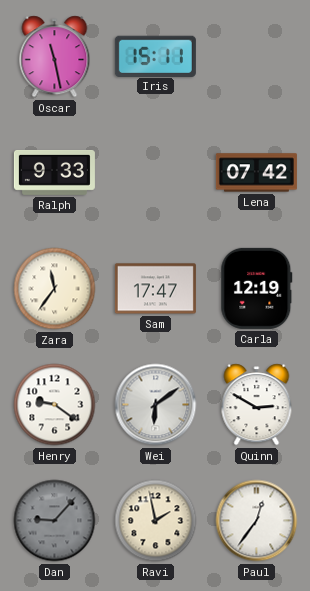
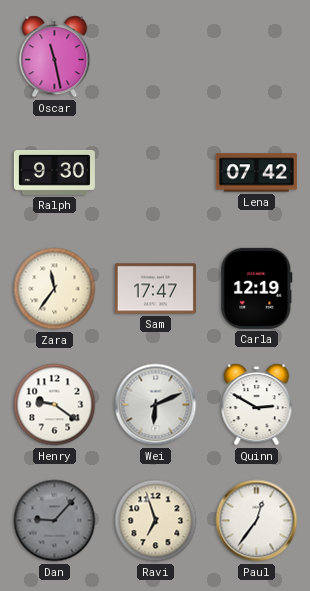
Iris: 15:11 -> none (155, 56)
Ralph: 9:33 -> 9:30 (54, 172)
Wei: 6:09 -> 6:11 (156, 405)
Ravi: 1:58 -> 6:57 (156, 521)
